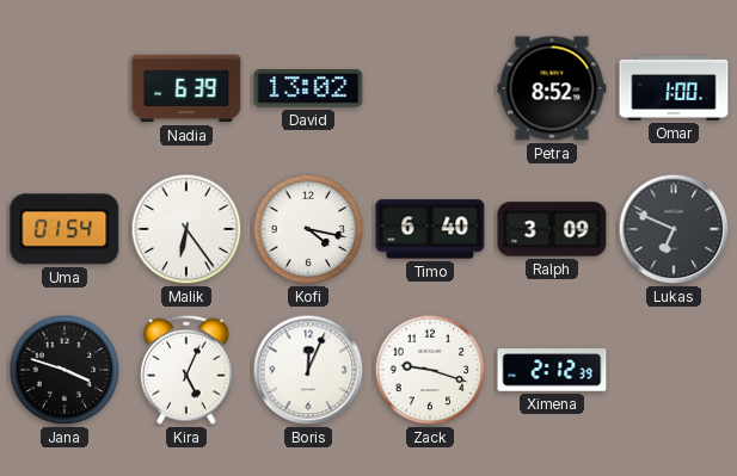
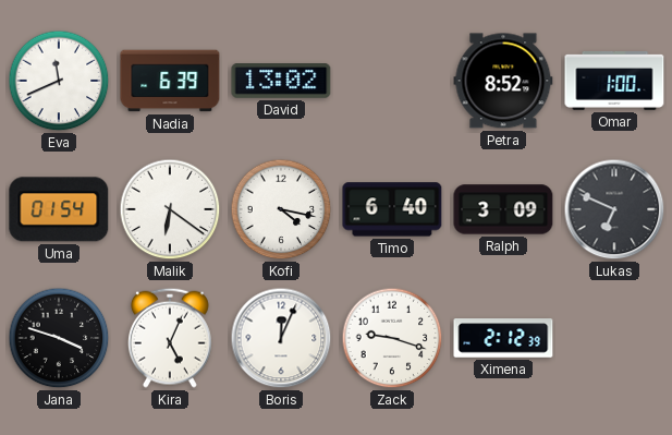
Eva: none -> 11:41 (59, 81)
Malik: 6:24 -> 6:21 (170, 209)
